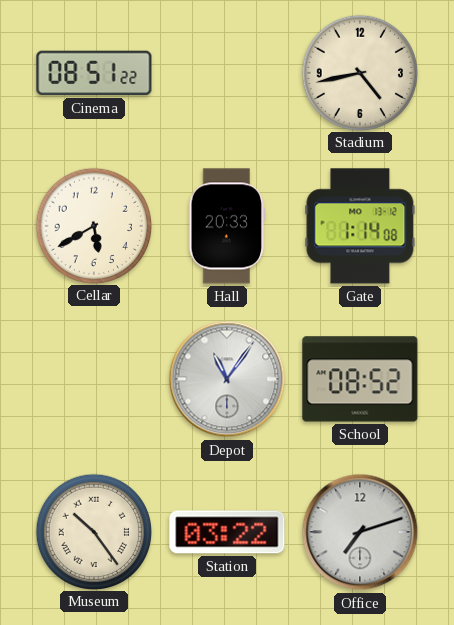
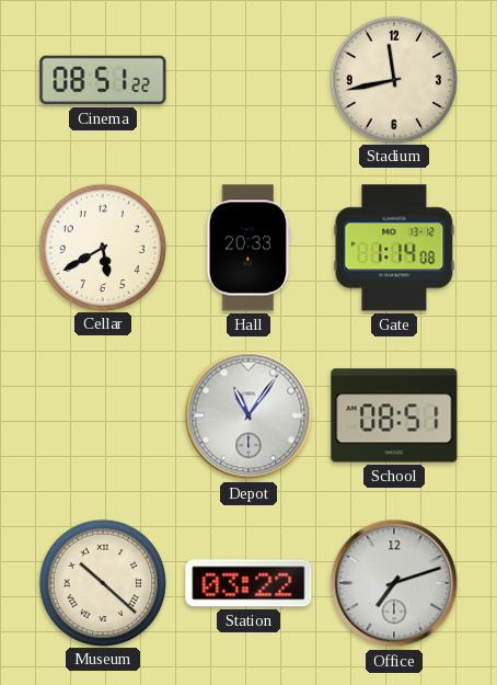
Stadium: 4:43 -> 11:43 (393, 79)
School: 08:52 -> 08:51 (394, 415)
Museum: 10:24 -> 10:22 (102, 582)
